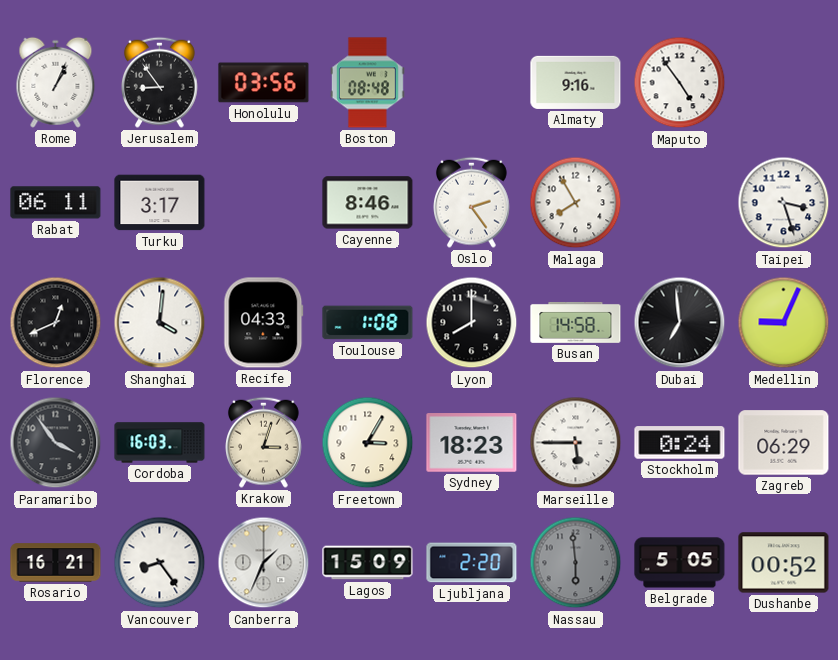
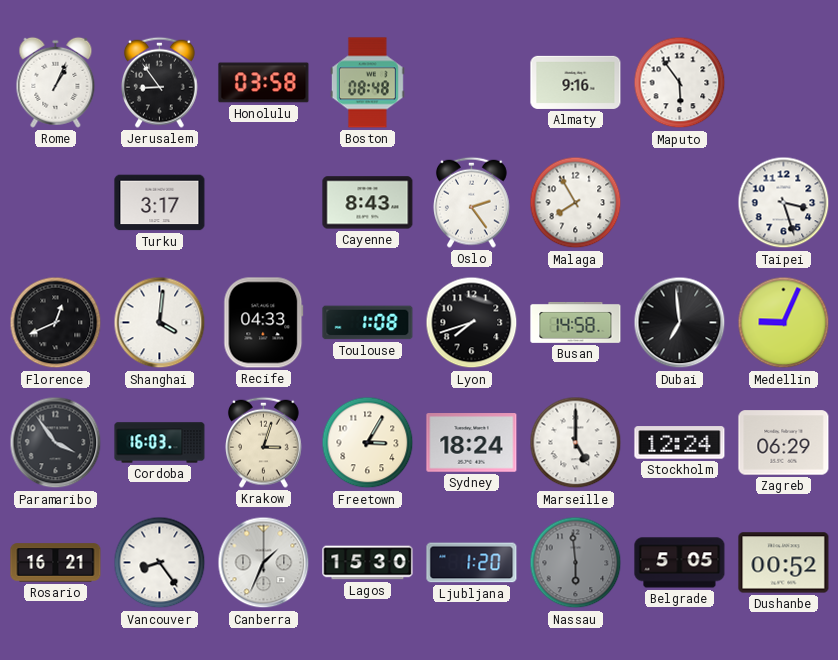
Honolulu: 03:56 -> 03:58 (264, 83)
Maputo: 4:54 -> 5:54 (680, 83)
Rabat: 06:11 -> none (56, 203)
Cayenne: 8:46 -> 8:43 (368, 203)
Lyon: 8:00 -> 7:42 (472, 323)
Sydney: 18:23 -> 18:24 (472, 443)
Marseille: 5:45 -> 5:00 (576, 443)
Stockholm: 0:24 -> 12:24 (680, 443)
Lagos: 15:09 -> 15:30 (368, 563)
Ljubljana: 2:20 -> 1:20 (472, 563)
